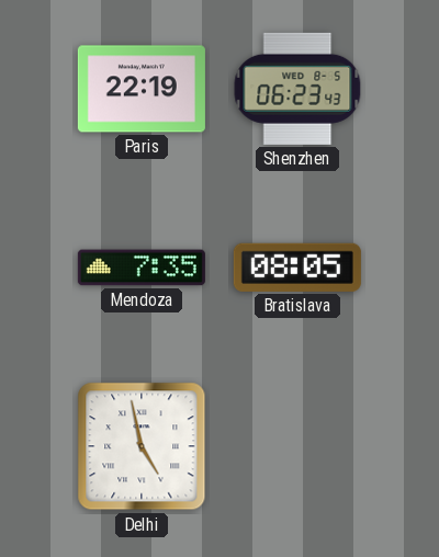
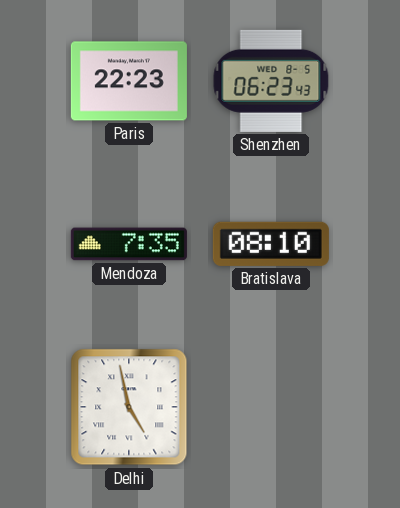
Paris: 22:19 -> 22:23 (129, 81)
Bratislava: 08:05 -> 08:10 (271, 244)
